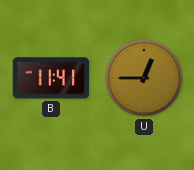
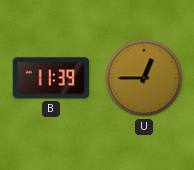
B: 11:41 -> 11:39 (51, 78)
